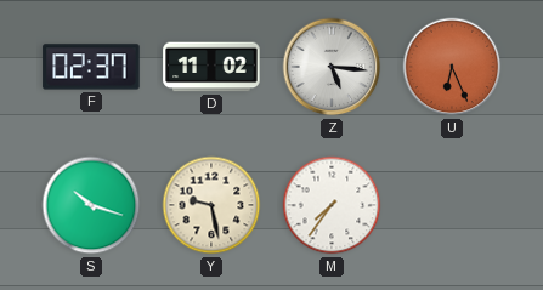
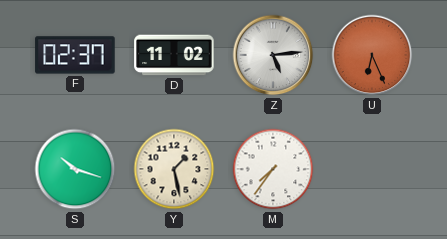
Z: 5:16 -> 5:14 (273, 55)
Y: 9:28 -> 1:28 (174, 169)
